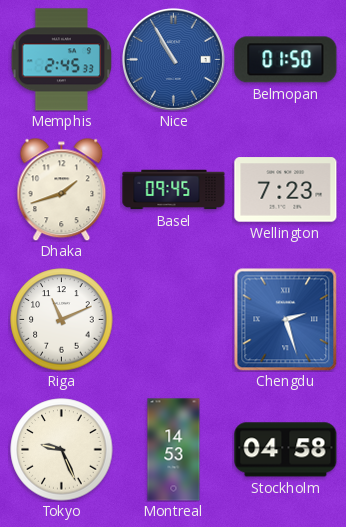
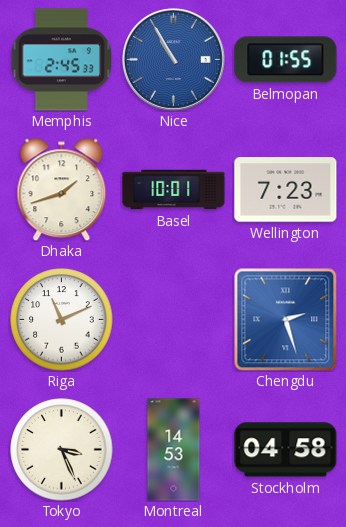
Belmopan: 01:50 -> 01:55 (286, 60)
Basel: 09:45 -> 10:01 (174, 190)
Tokyo: 9:26 -> 3:26 (62, 450)
